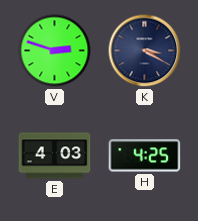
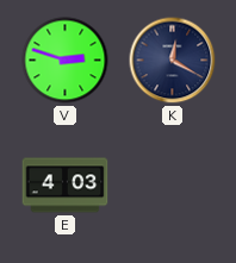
K: 3:20 -> 12:20 (173, 61)
H: 4:25 -> none (145, 156)
